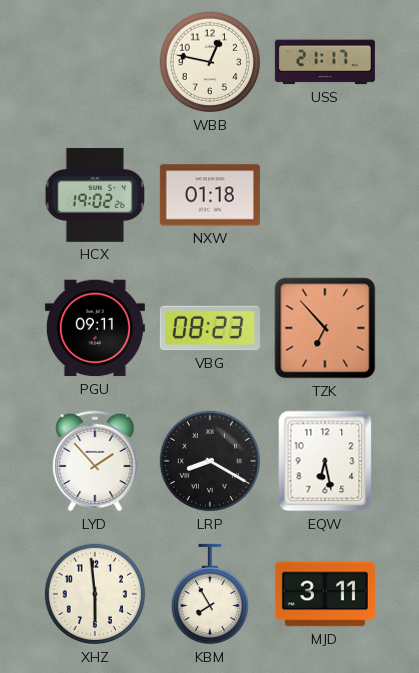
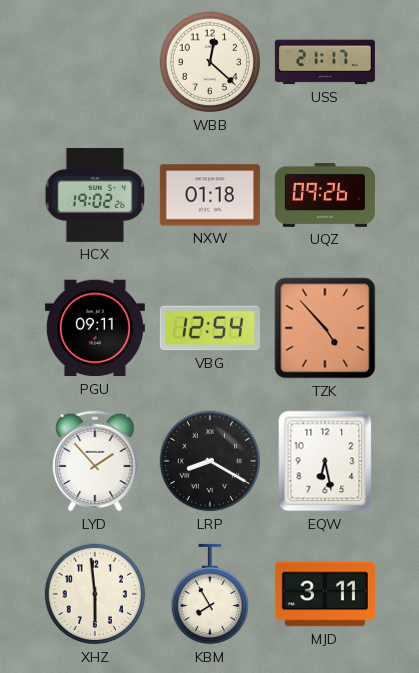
WBB: 12:47 -> 12:22 (210, 62)
UQZ: none -> 09:26 (325, 195)
VBG: 08:23 -> 12:54 (210, 328)
TZK: 6:53 -> 4:53 (325, 328)
